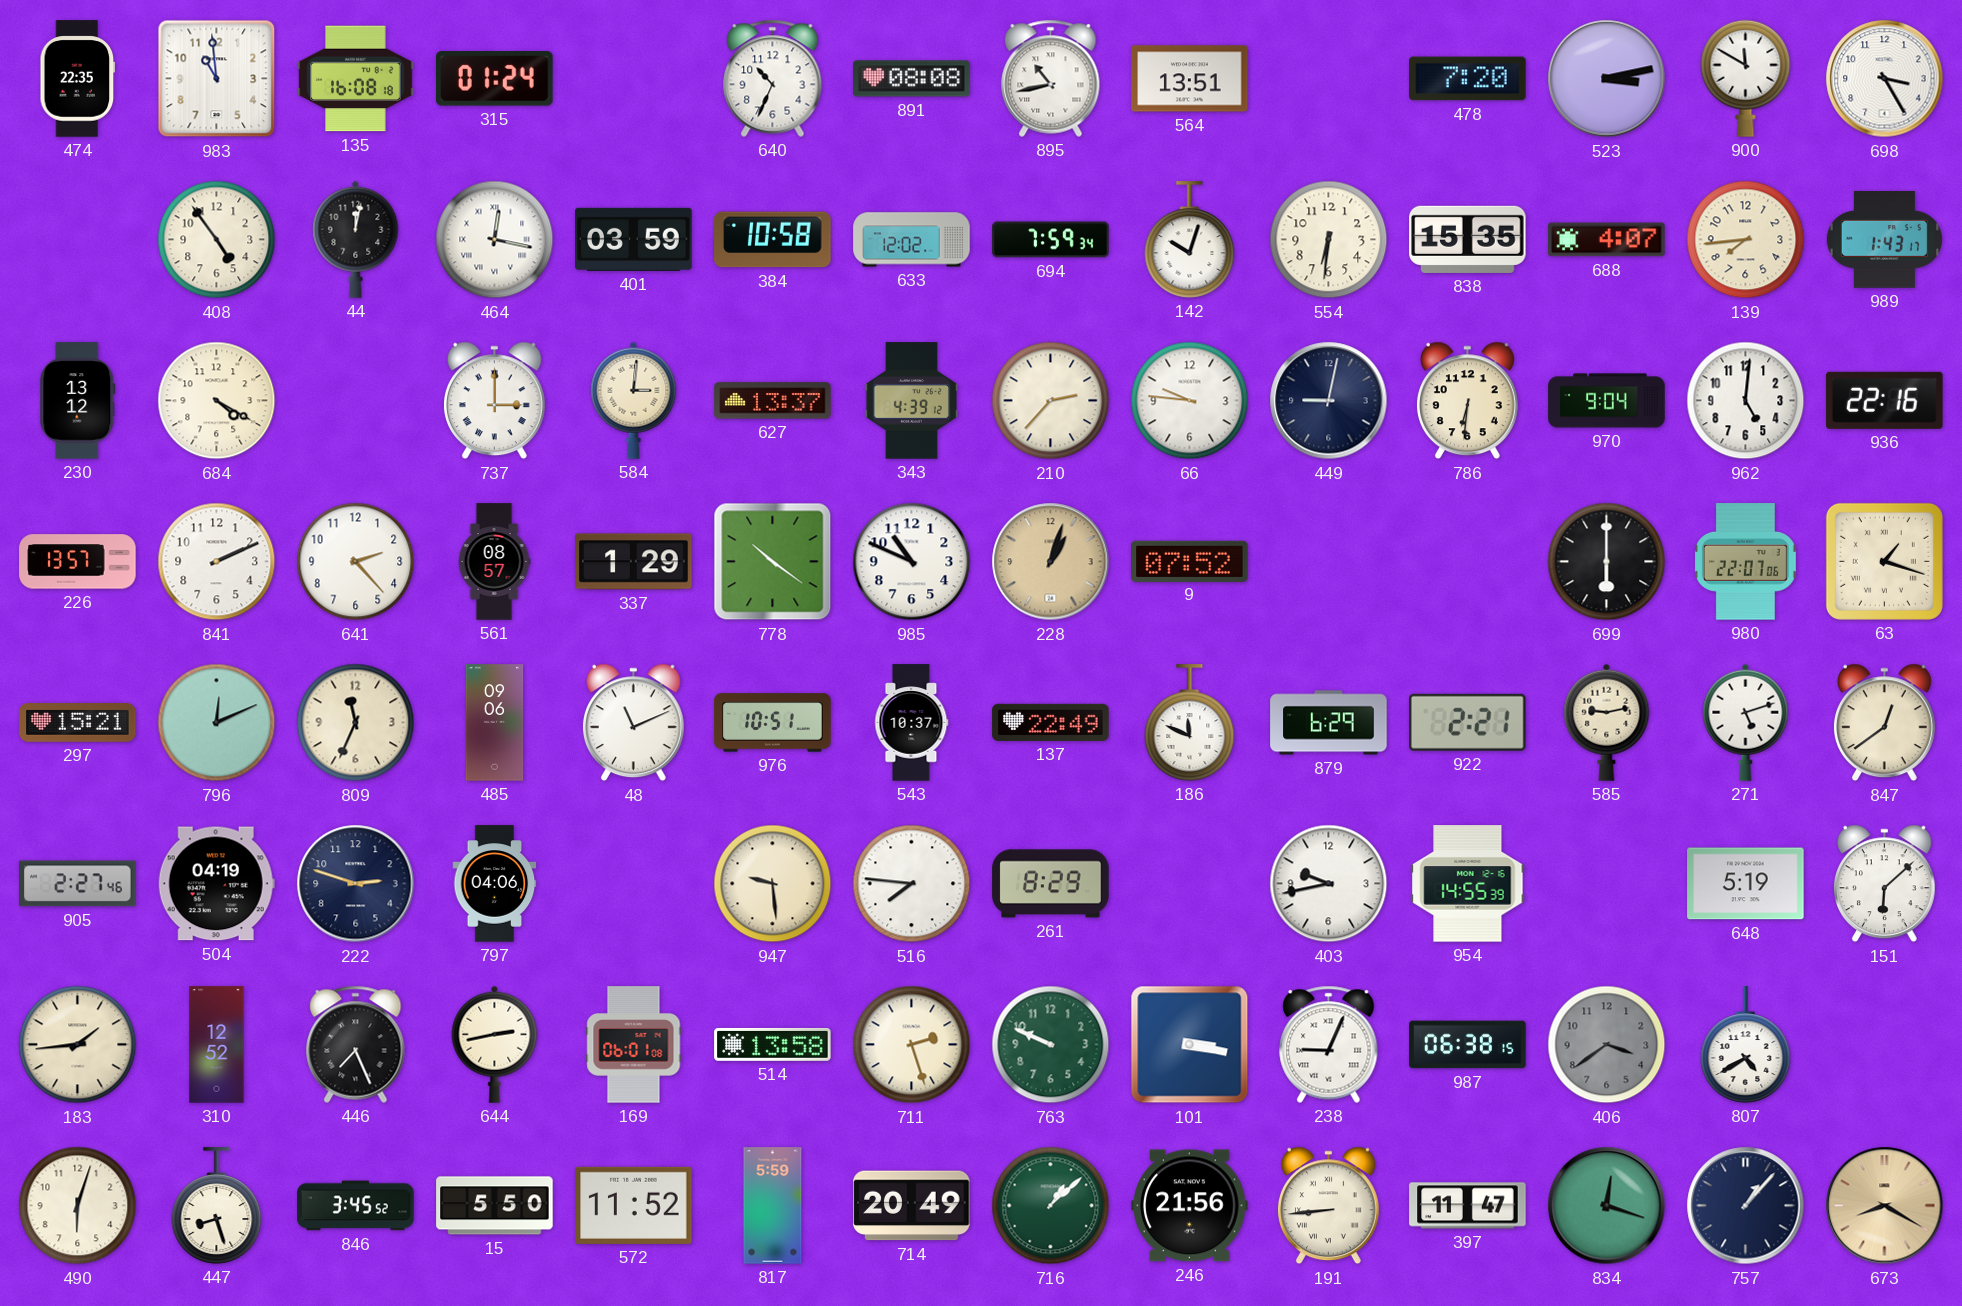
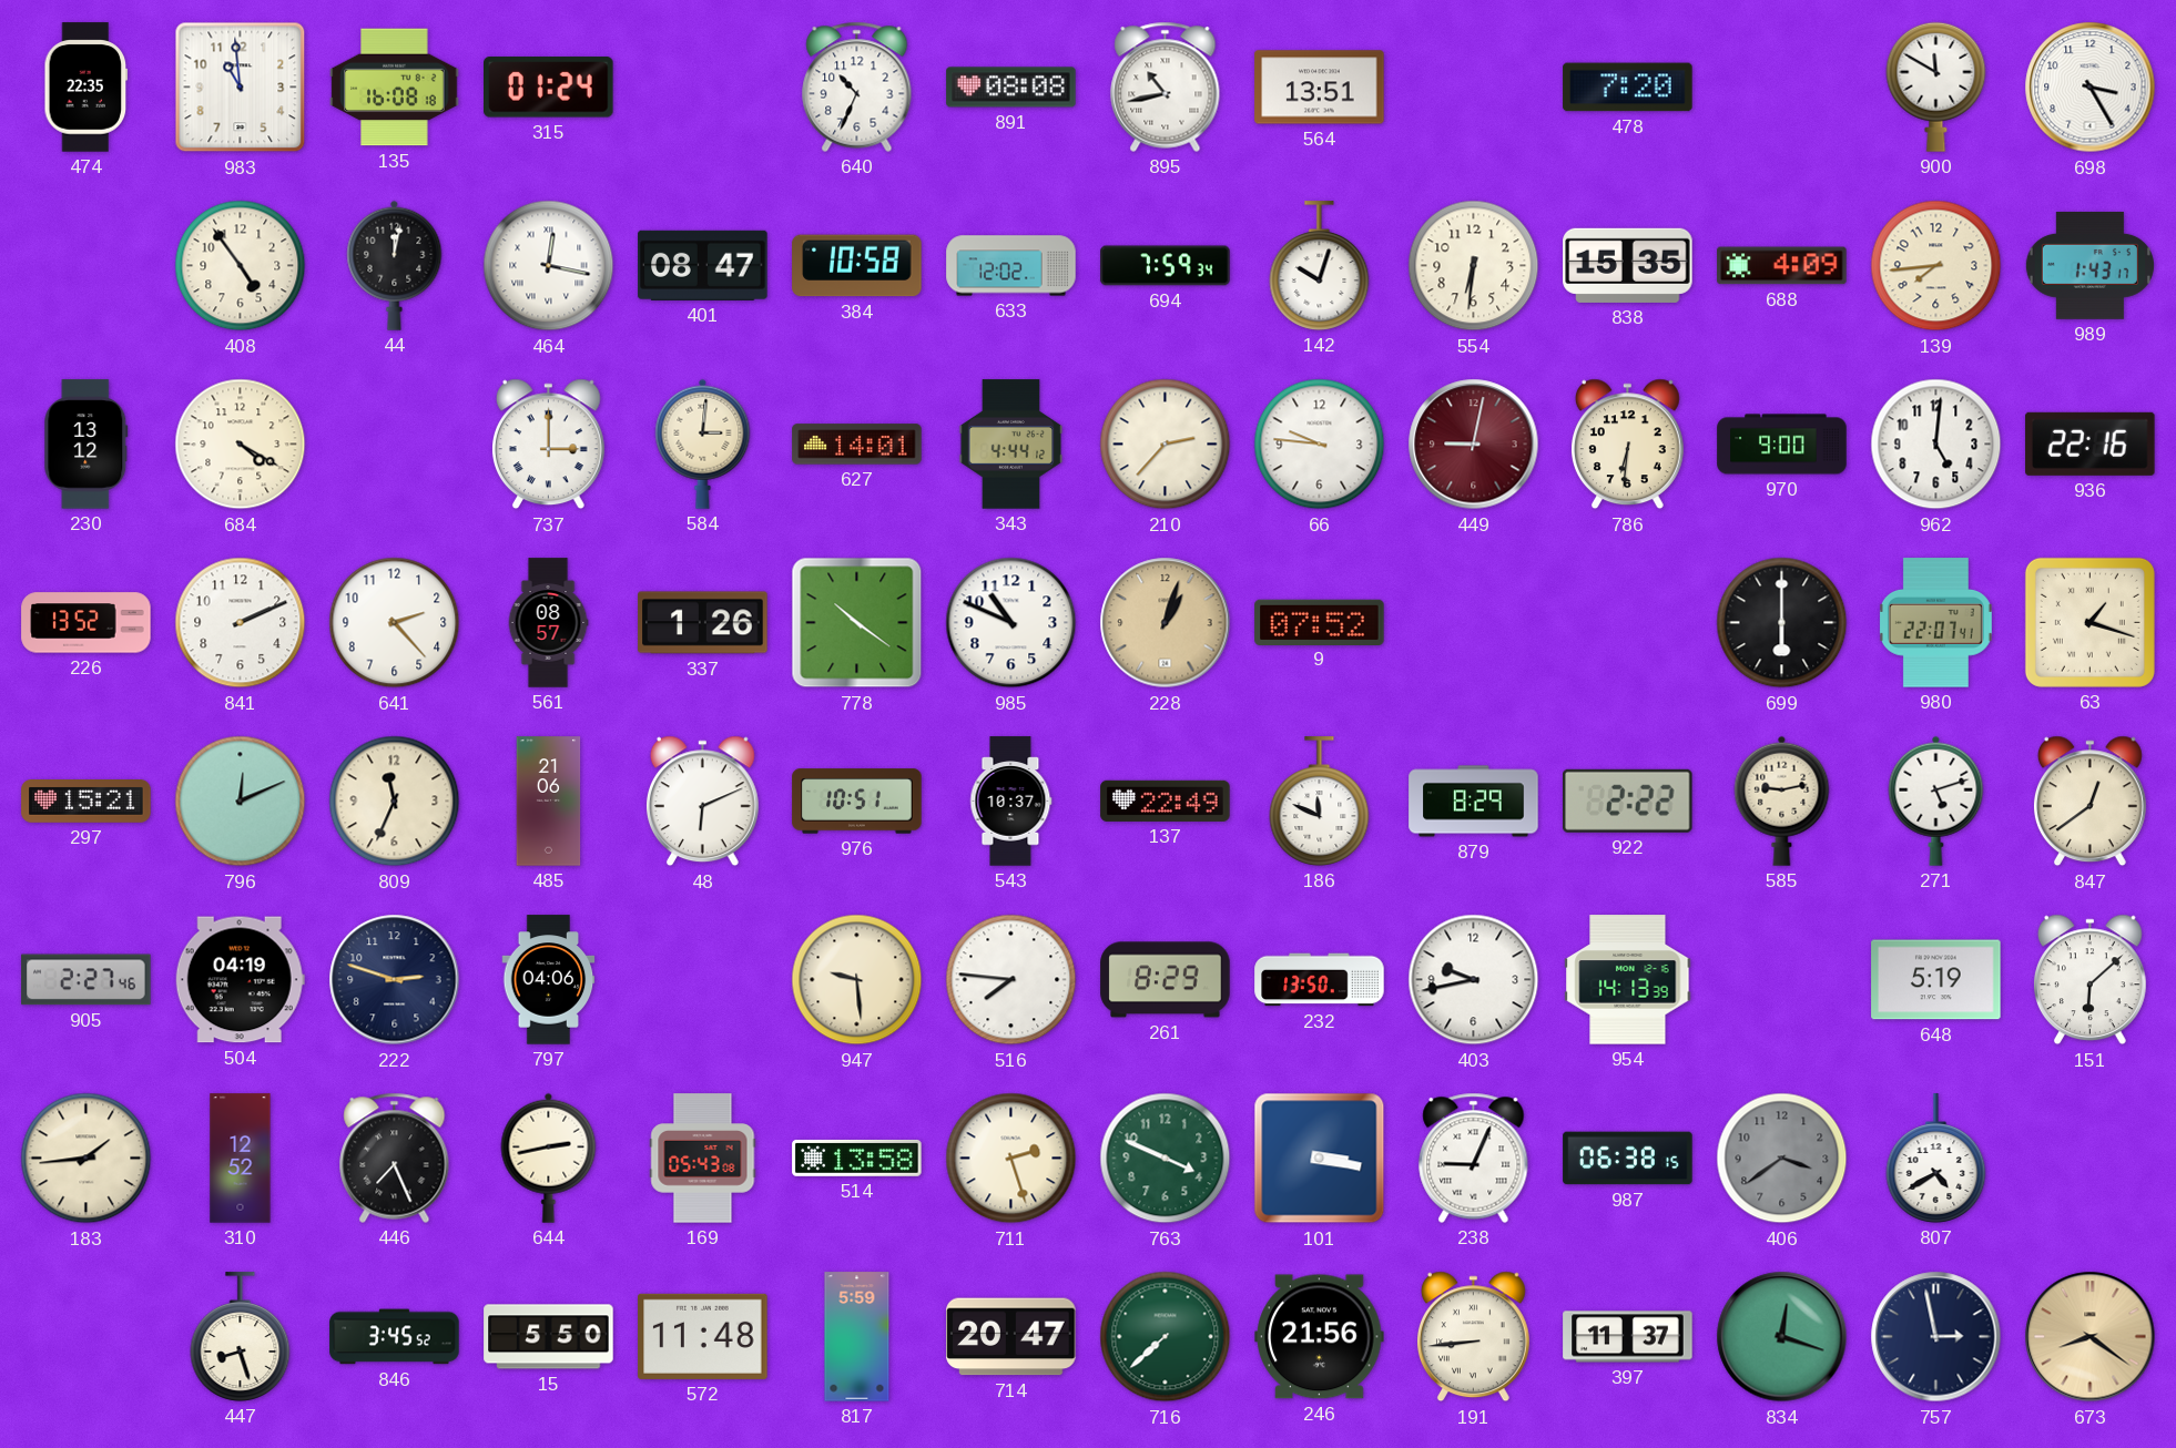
523: 3:13 -> none (1607, 79)
401: 03:59 -> 08:47 (703, 265)
688: 4:07 -> 4:09 (1782, 266)
627: 13:37 -> 14:01 (857, 445)
343: 4:39 -> 4:44 (1011, 445)
449 dial: navy -> burgundy (1474, 445)
970: 9:04 -> 9:00 (1782, 445)
226: 13:57 -> 13:52 (87, 623)
337: 1:29 -> 1:26 (703, 623)
980: 22:07:06 -> 22:07:41 (1935, 623)
485: 09:06 -> 21:06 (549, 802)
48: 11:11 -> 6:11 (702, 802)
879: 6:29 -> 8:29 (1474, 802)
922: 2:21 -> 2:22 (1628, 801)
232: none -> 13:50 (1320, 980)
954: 14:55 -> 14:13 (1628, 980)
169: 06:01 -> 05:43 (703, 1159)
763: 9:49 -> 3:49 (1166, 1159)
490: 6:03 -> none (78, 1206)
572: 11:52 -> 11:48 (703, 1336)
714: 20:49 -> 20:47 (1011, 1337)
716: 1:08 -> 7:38 (1166, 1337)
397: 11:47 -> 11:37 (1628, 1337)
757: 1:07 -> 2:58 (1936, 1337)
673: 8:20 -> 8:21 (2091, 1337)
